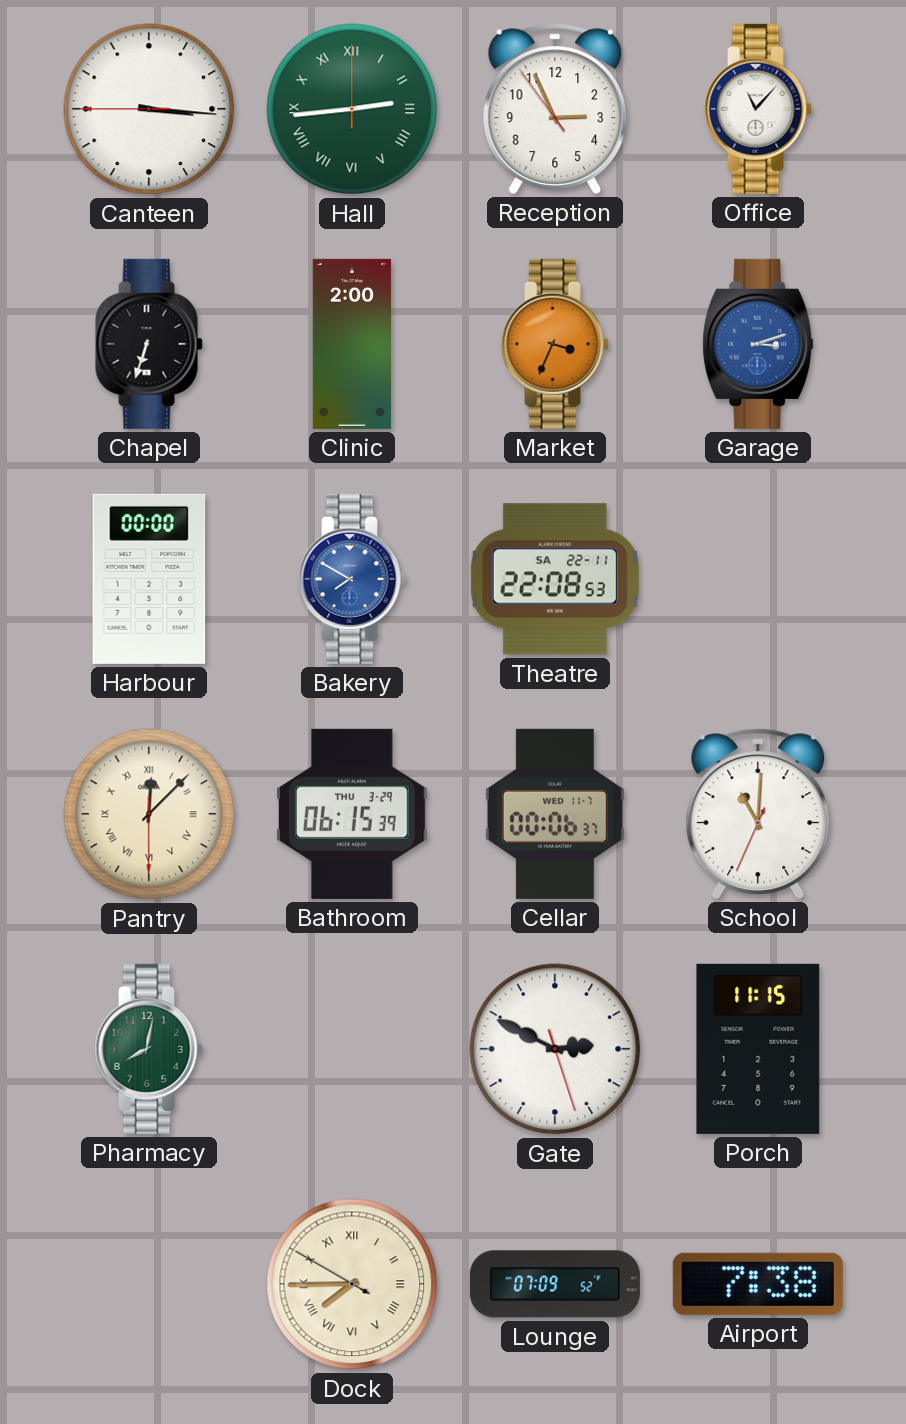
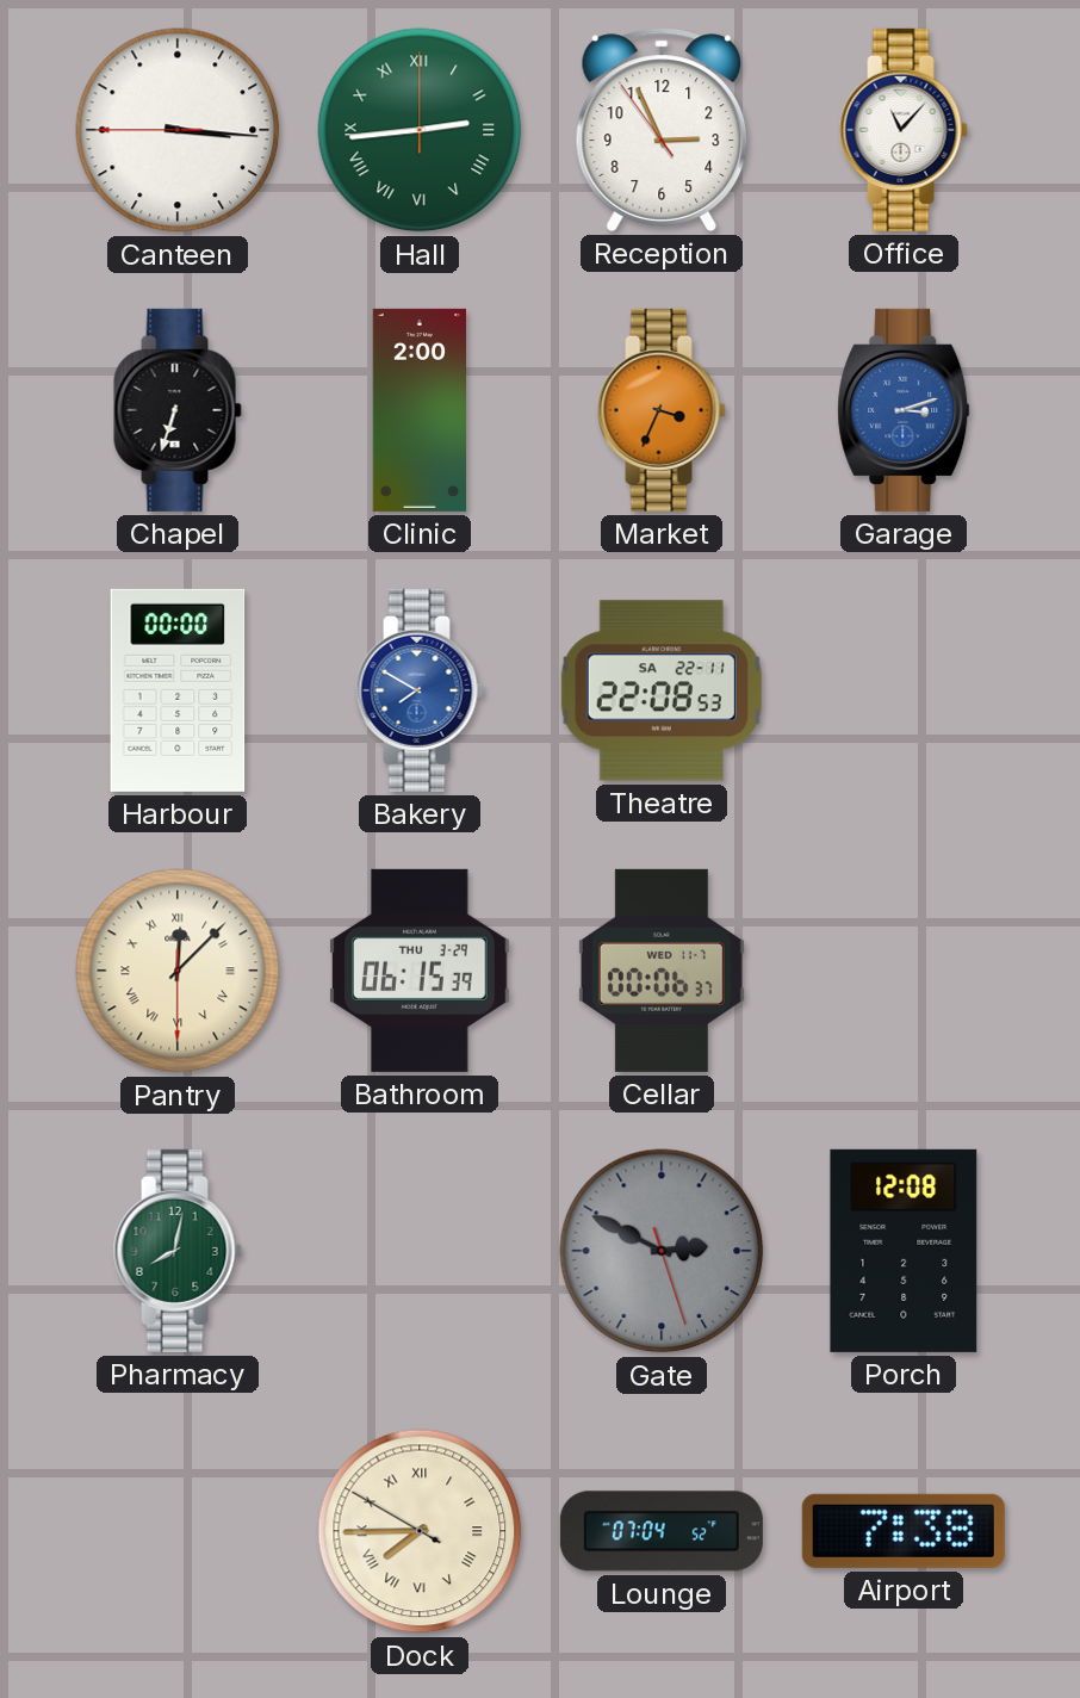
School: 11:00 -> none (758, 814)
Gate dial: white -> grey (662, 1251)
Porch: 11:15 -> 12:08 (904, 1251)
Lounge: 07:09 -> 07:04 (662, 1531)
